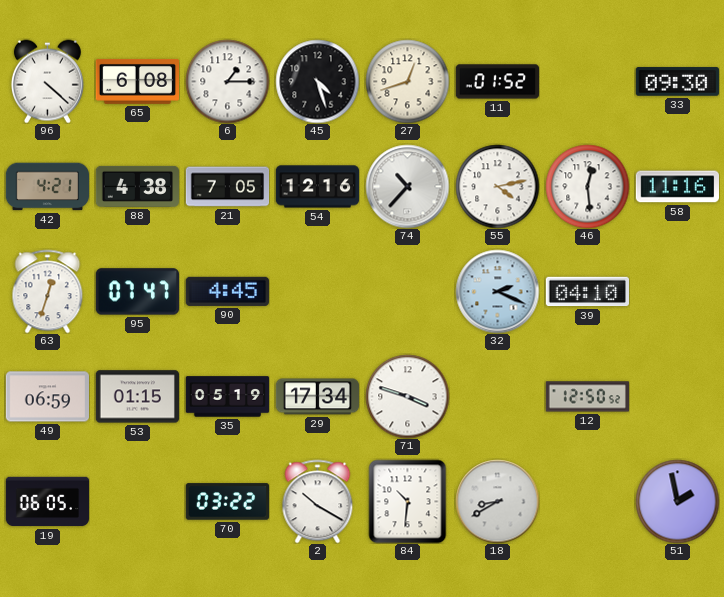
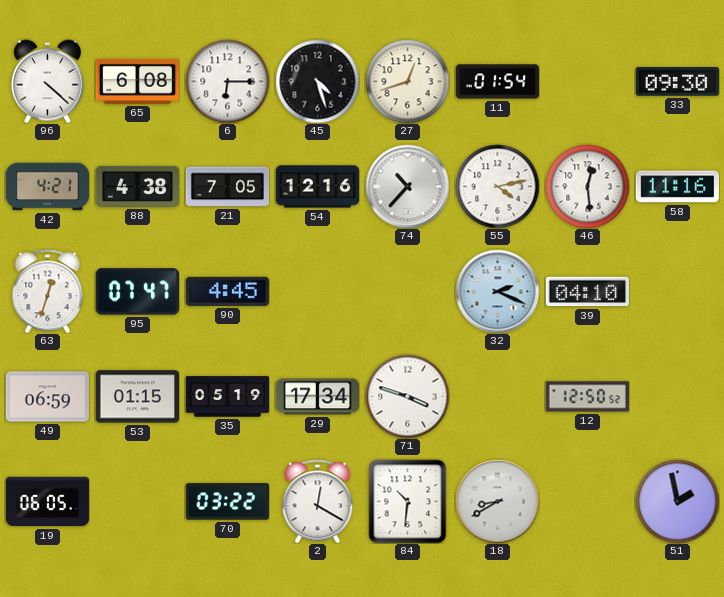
6: 1:15 -> 6:15 (227, 81)
11: 01:52 -> 01:54 (497, 82)
2: 10:20 -> 12:20 (318, 501)
